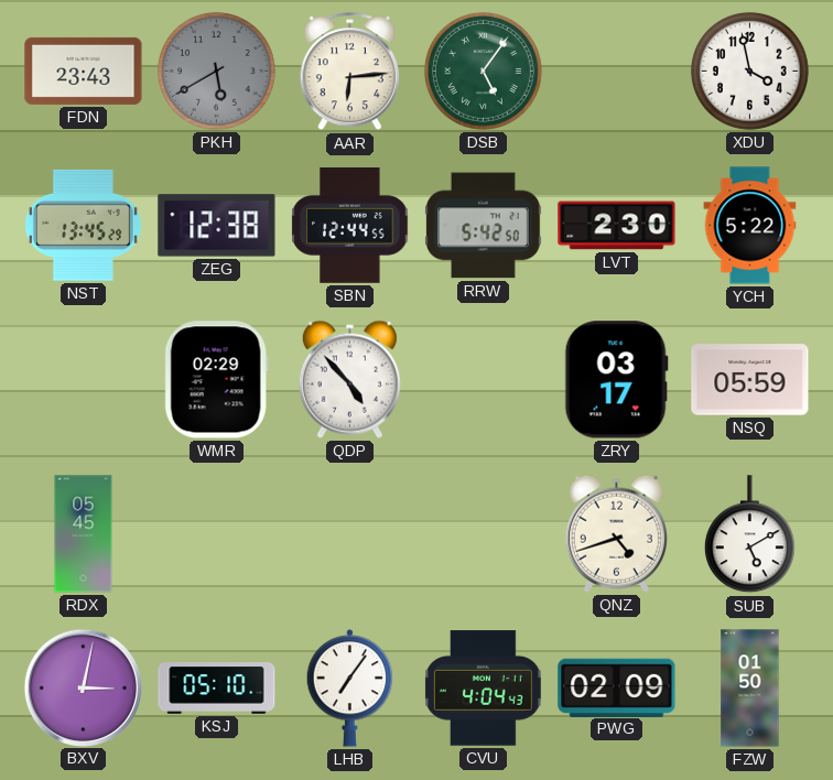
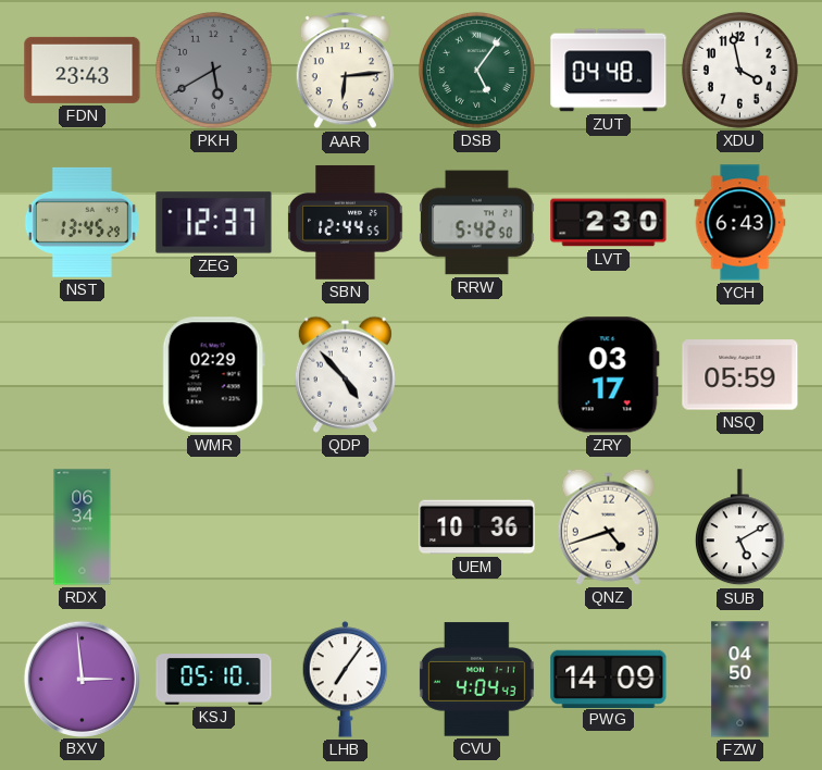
ZUT: none -> 04:48 (609, 71)
ZEG: 12:38 -> 12:37 (214, 223)
YCH: 5:22 -> 6:43 (740, 223)
RDX: 05:45 -> 06:34 (83, 527)
UEM: none -> 10:36 (477, 527)
BXV: 3:02 -> 2:59 (82, 679)
PWG: 02:09 -> 14:09 (609, 679)
FZW: 01:50 -> 04:50 (740, 680)
